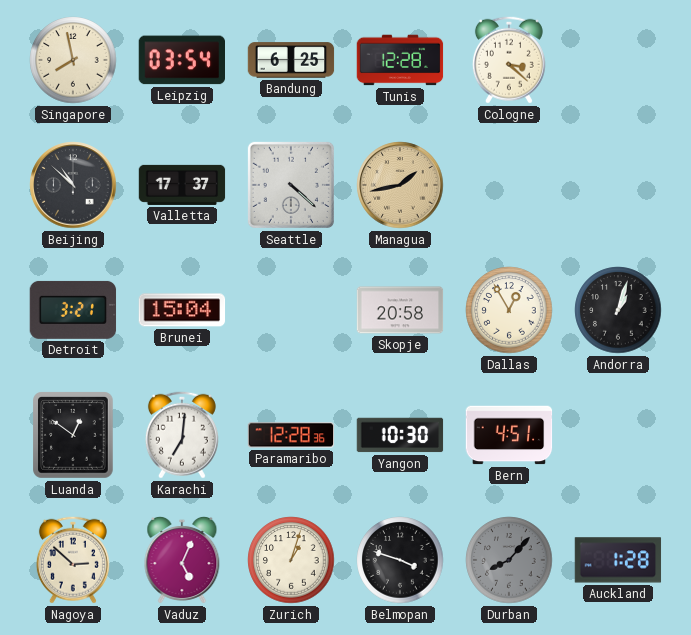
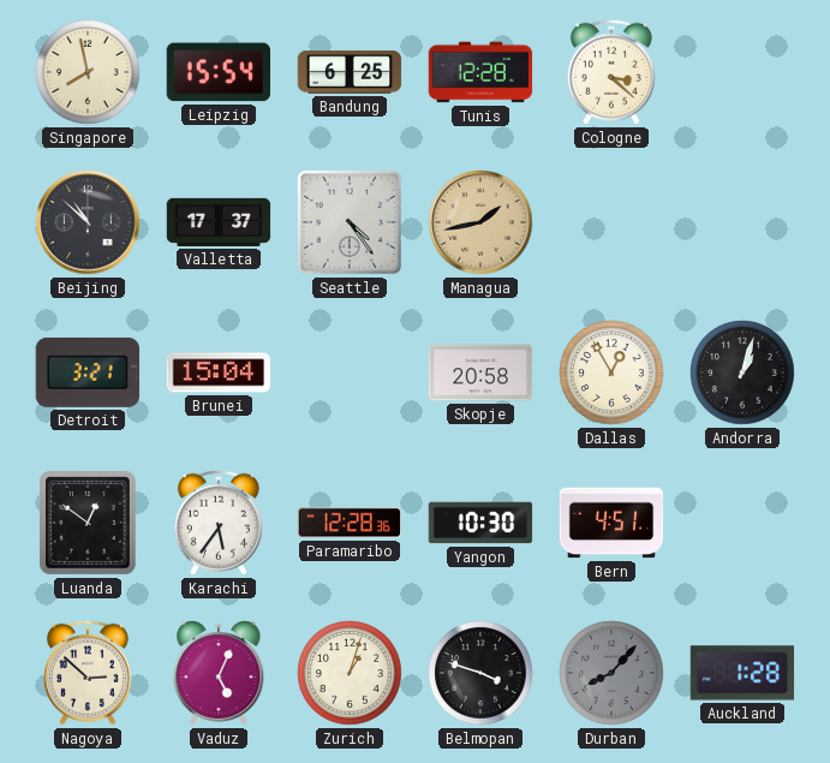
Leipzig: 03:54 -> 15:54 (217, 72)
Seattle: 4:22 -> 4:24 (350, 222)
Karachi: 7:01 -> 5:36 (219, 523)
